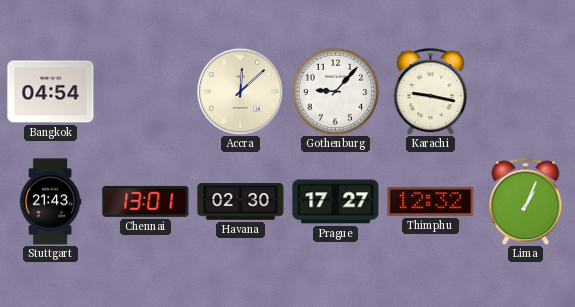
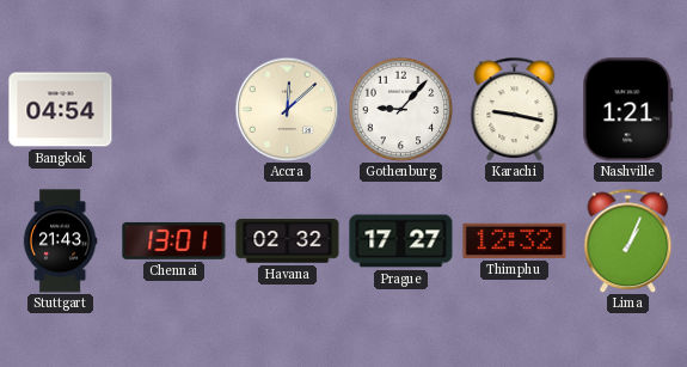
Nashville: none -> 1:21 (628, 110)
Havana: 02:30 -> 02:32 (288, 241)
